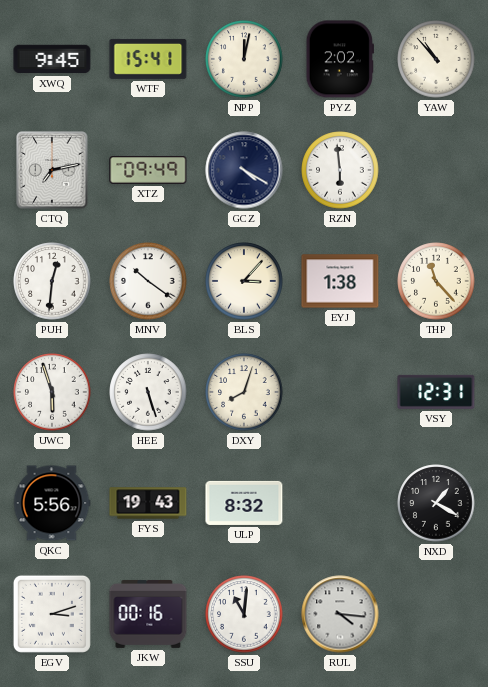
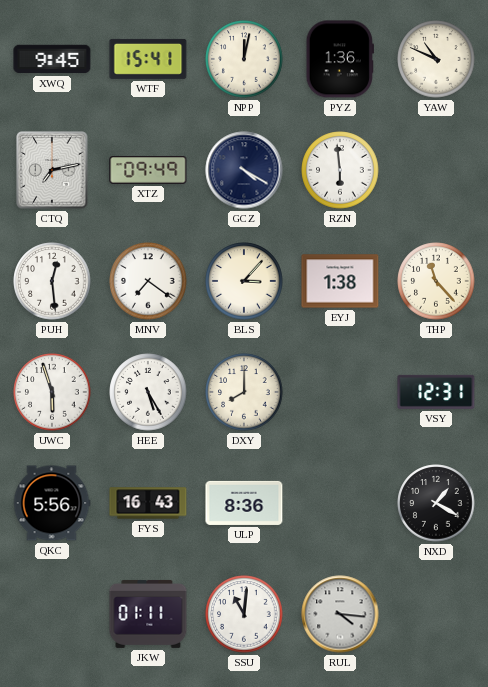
PYZ: 2:02 -> 1:36 (339, 59)
YAW: 10:53 -> 10:49 (436, 59)
PUH: 12:31 -> 12:29 (52, 281)
MNV: 10:21 -> 7:21 (148, 281)
HEE: 5:27 -> 5:25 (148, 392)
DXY: 8:03 -> 8:00 (244, 392)
FYS: 19:43 -> 16:43 (148, 503)
ULP: 8:32 -> 8:36 (244, 503)
EGV: 3:12 -> none (52, 614)
JKW: 00:16 -> 01:11 (148, 614)
